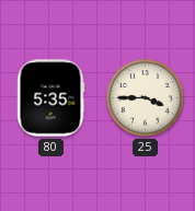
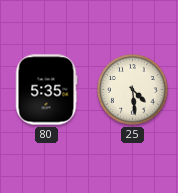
25: 3:45 -> 4:29 (133, 90)
